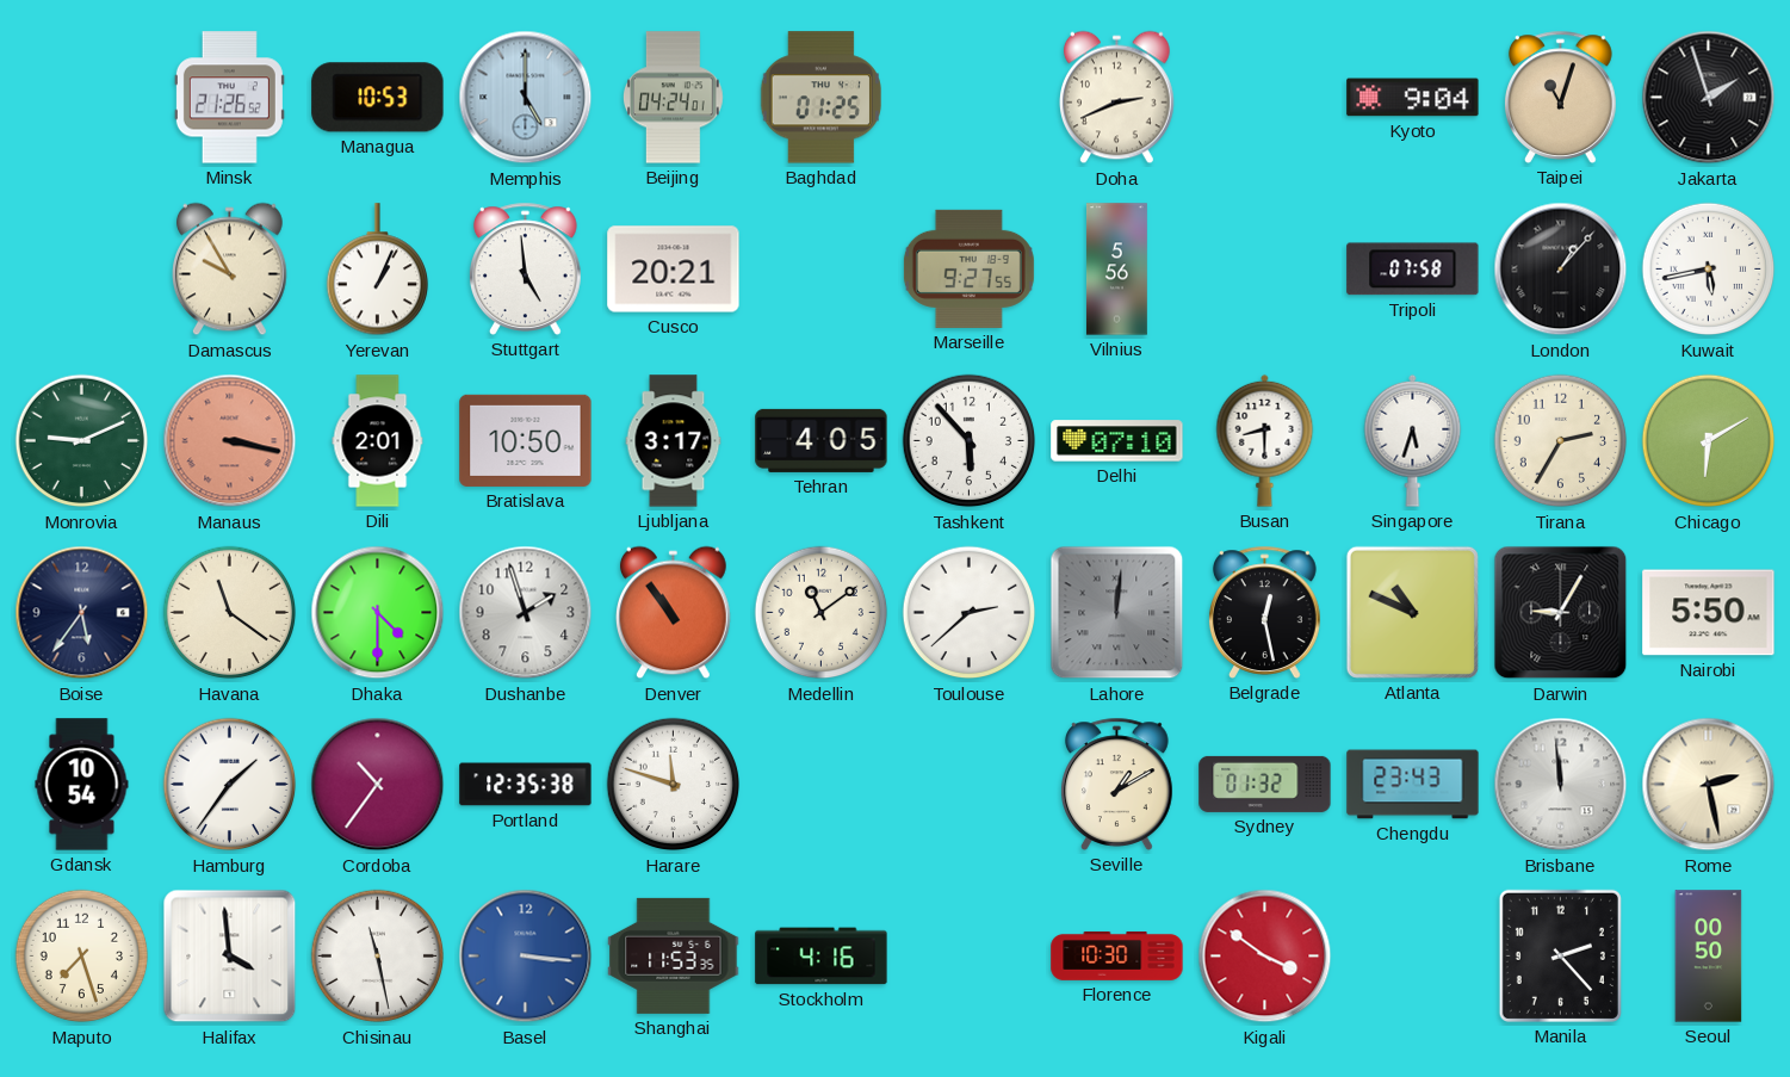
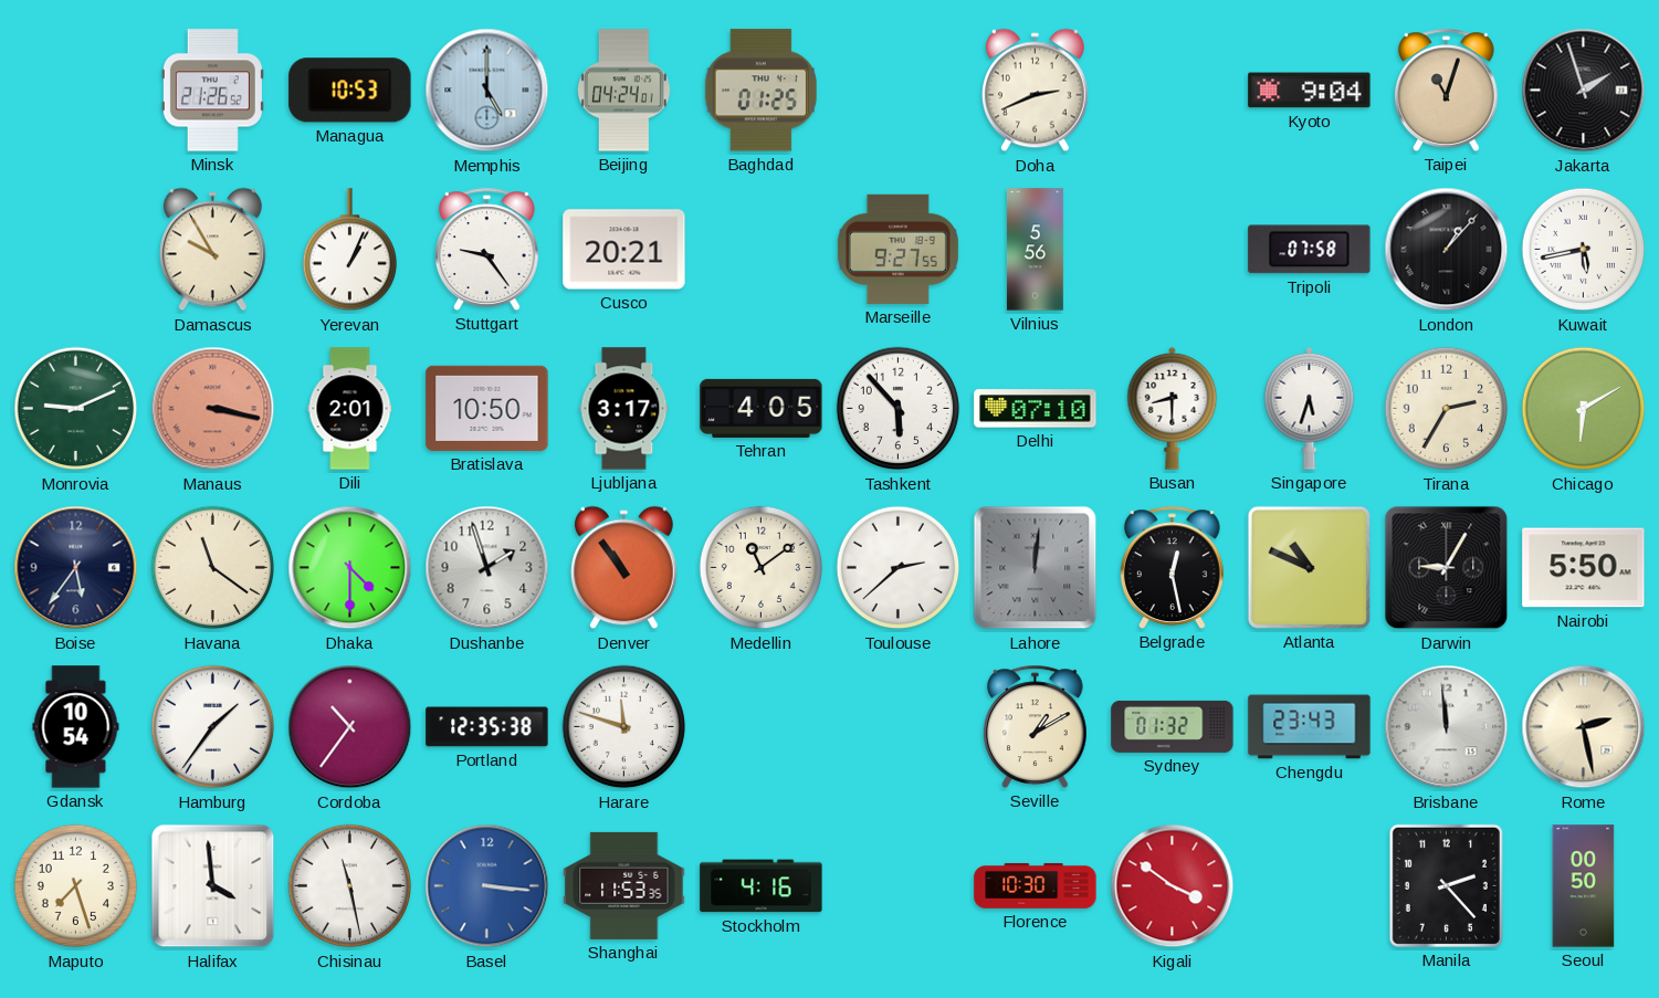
Stuttgart: 4:59 -> 9:24 (487, 249)
